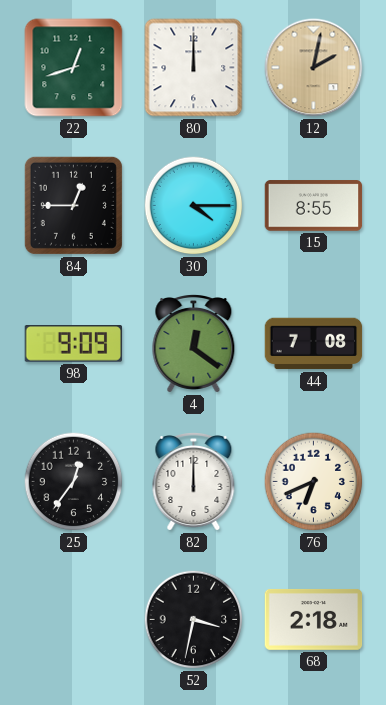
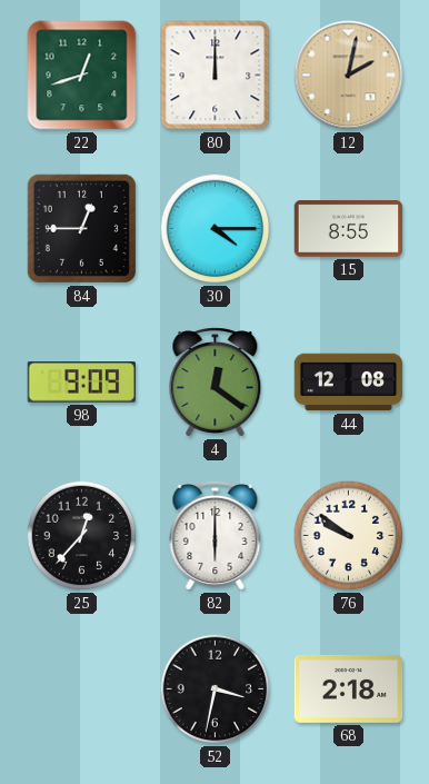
44: 7:08 -> 12:08 (349, 383)
25: 12:36 -> 12:37 (82, 536)
82: 12:00 -> 6:00 (216, 536)
76: 6:41 -> 9:51 (349, 536)
